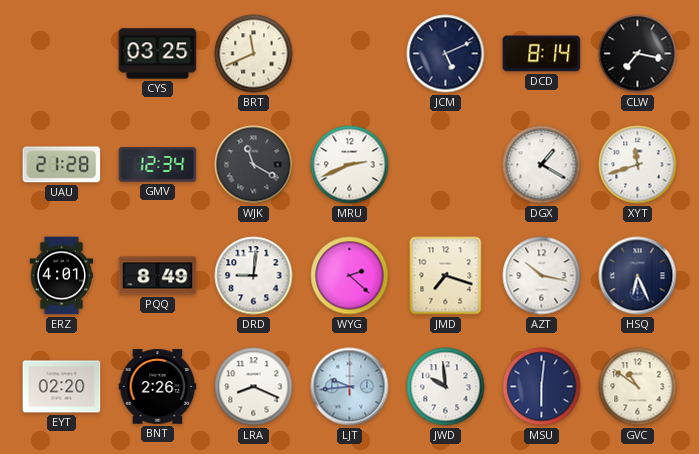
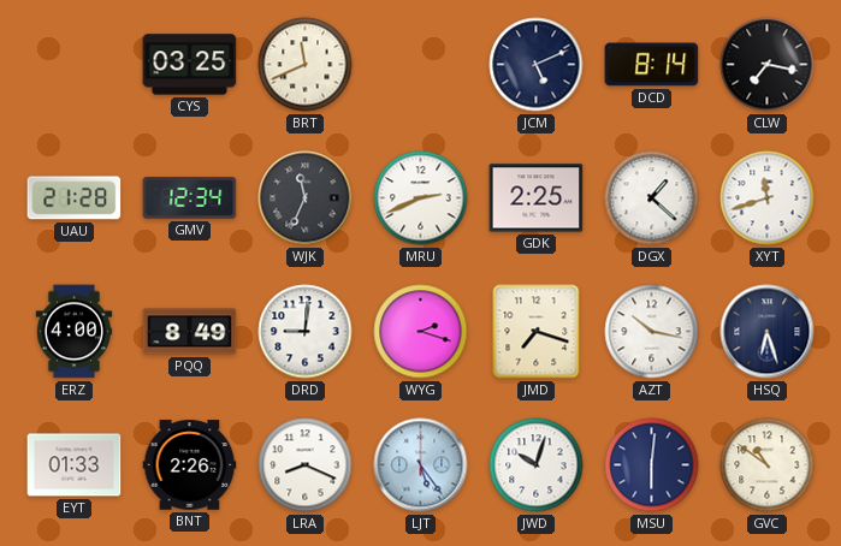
WJK: 11:20 -> 11:34 (306, 198)
GDK: none -> 2:25 (537, 198)
DGX: 1:20 -> 1:22 (652, 198)
ERZ: 4:01 -> 4:00 (75, 332)
WYG: 2:22 -> 2:18 (421, 332)
HSQ: 6:26 -> 6:27 (768, 332)
EYT: 02:20 -> 01:33 (75, 465)
LJT: 9:44 -> 5:24 (421, 465)
JWD: 9:59 -> 10:03 (537, 465)
